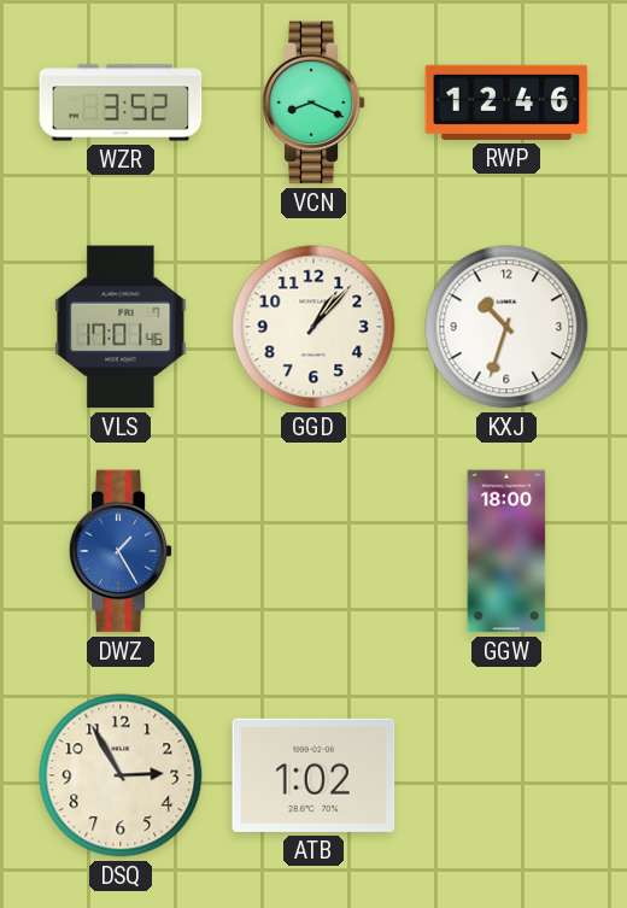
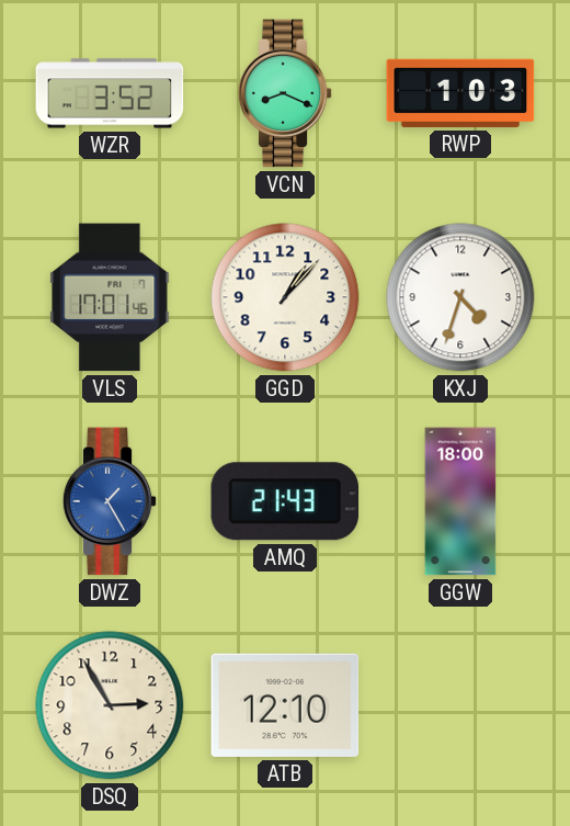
RWP: 12:46 -> 1:03 (460, 93)
KXJ: 10:33 -> 4:33 (460, 297)
AMQ: none -> 21:43 (285, 501)
ATB: 1:02 -> 12:10 (285, 705)
